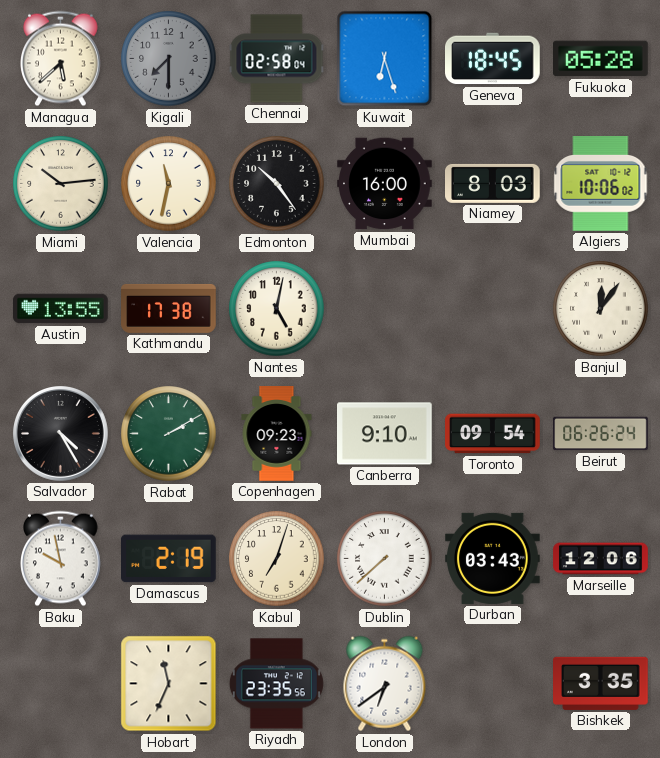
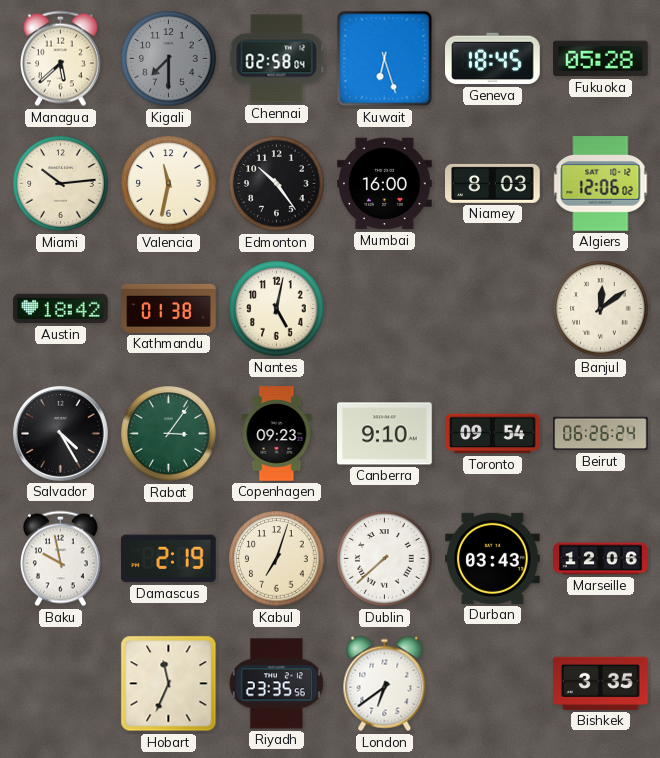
Algiers: 10:06 -> 12:06 (601, 184)
Austin: 13:55 -> 18:42 (61, 309)
Kathmandu: 17:38 -> 01:38 (169, 308)
Banjul: 12:06 -> 12:09 (601, 309)
Rabat: 2:10 -> 3:06 (169, 434)
